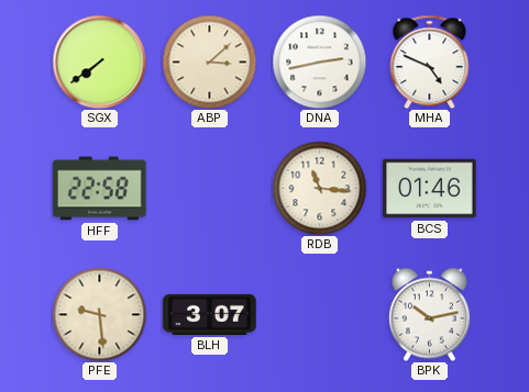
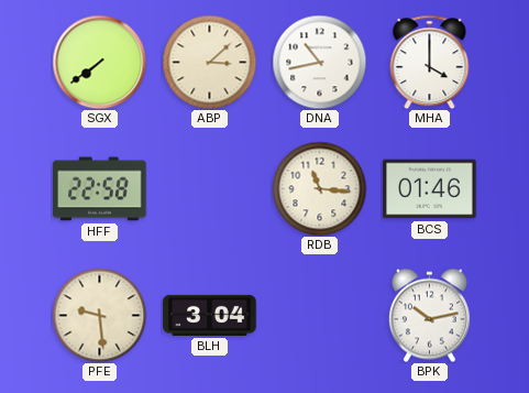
DNA: 2:43 -> 10:43 (319, 62)
MHA: 4:49 -> 4:00 (430, 62)
BLH: 3:07 -> 3:04 (210, 315)
